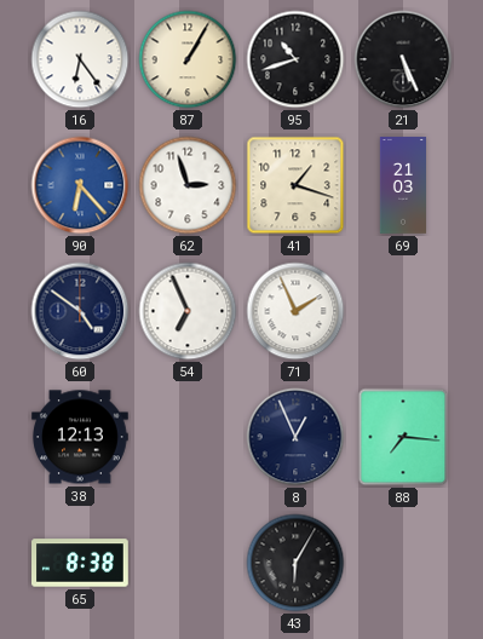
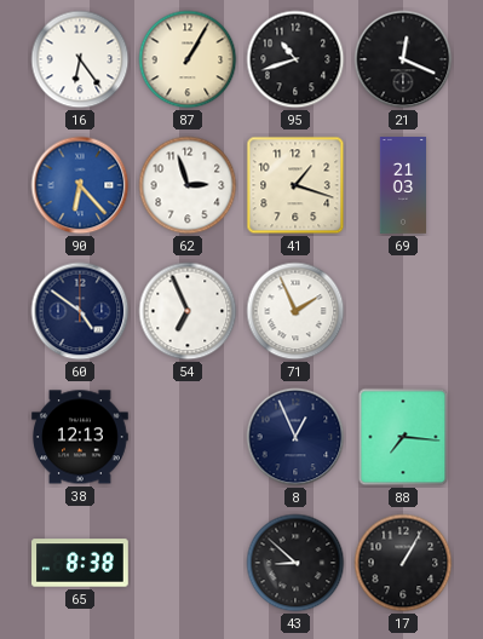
21: 5:26 -> 12:19 (403, 59)
43: 6:05 -> 8:52 (295, 563)
17: none -> 1:05 (403, 563)
